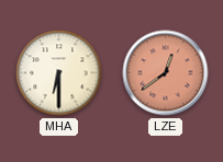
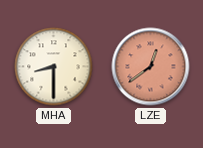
MHA: 6:30 -> 8:30 (54, 67)
